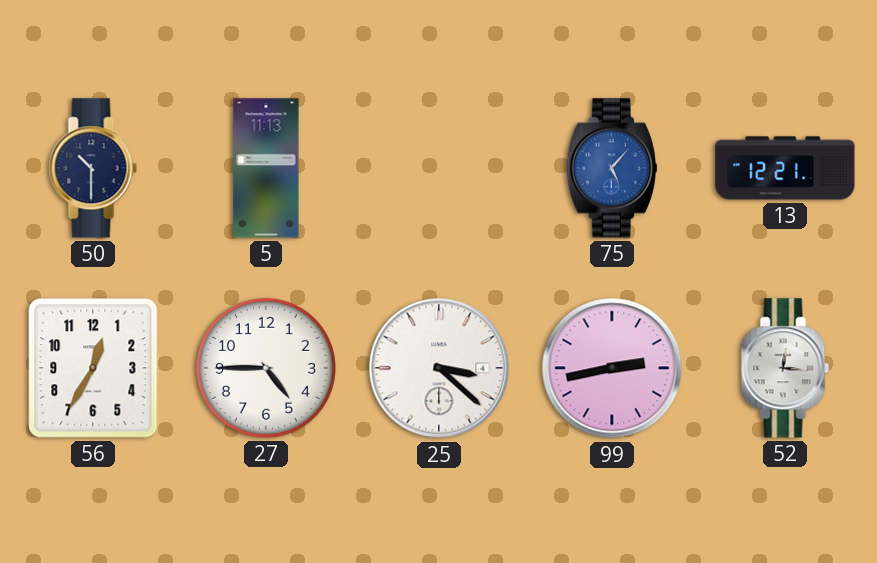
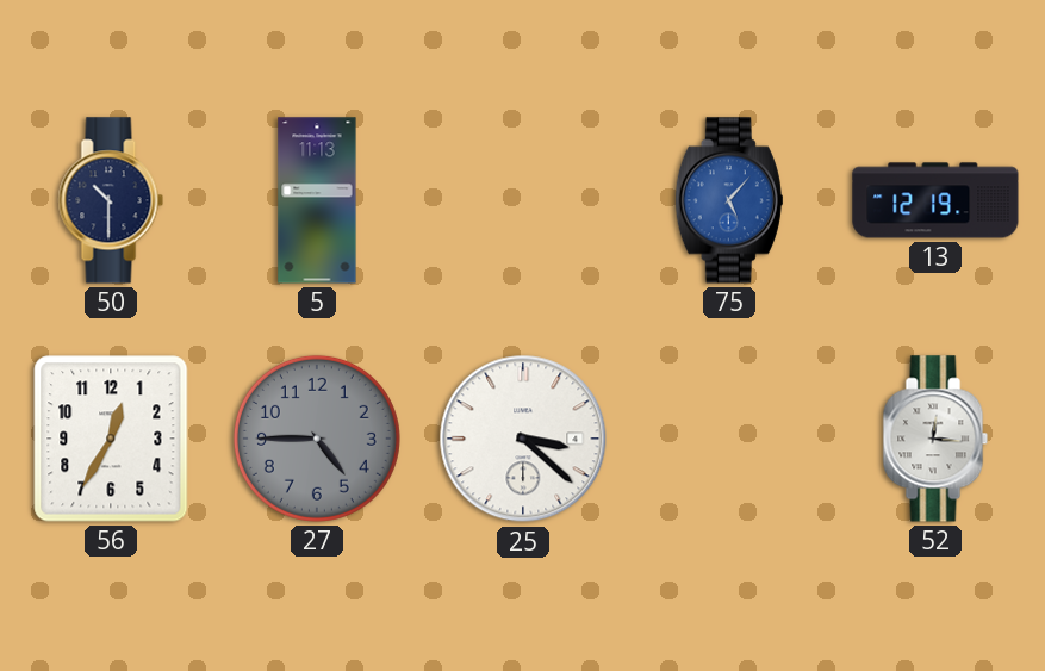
13: 12:21 -> 12:19 (935, 200)
27 dial: white -> grey (317, 439)
99: 2:43 -> none (612, 368)
